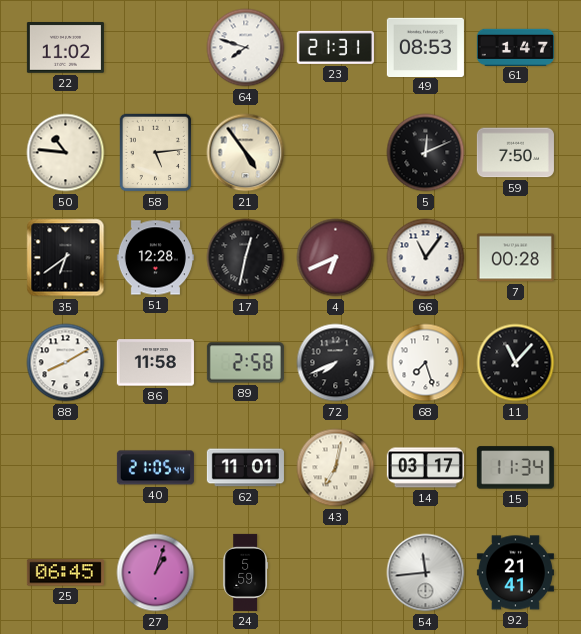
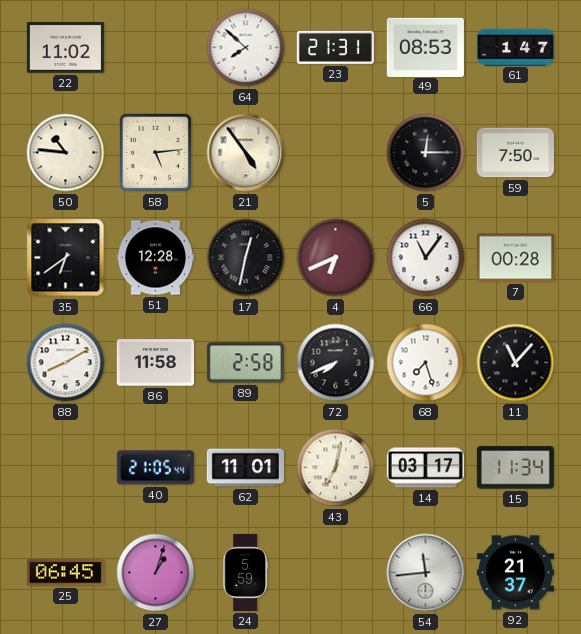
64: 7:48 -> 7:52 (246, 48)
5: 12:11 -> 12:15 (426, 153)
92: 21:41 -> 21:37 (515, 573)
